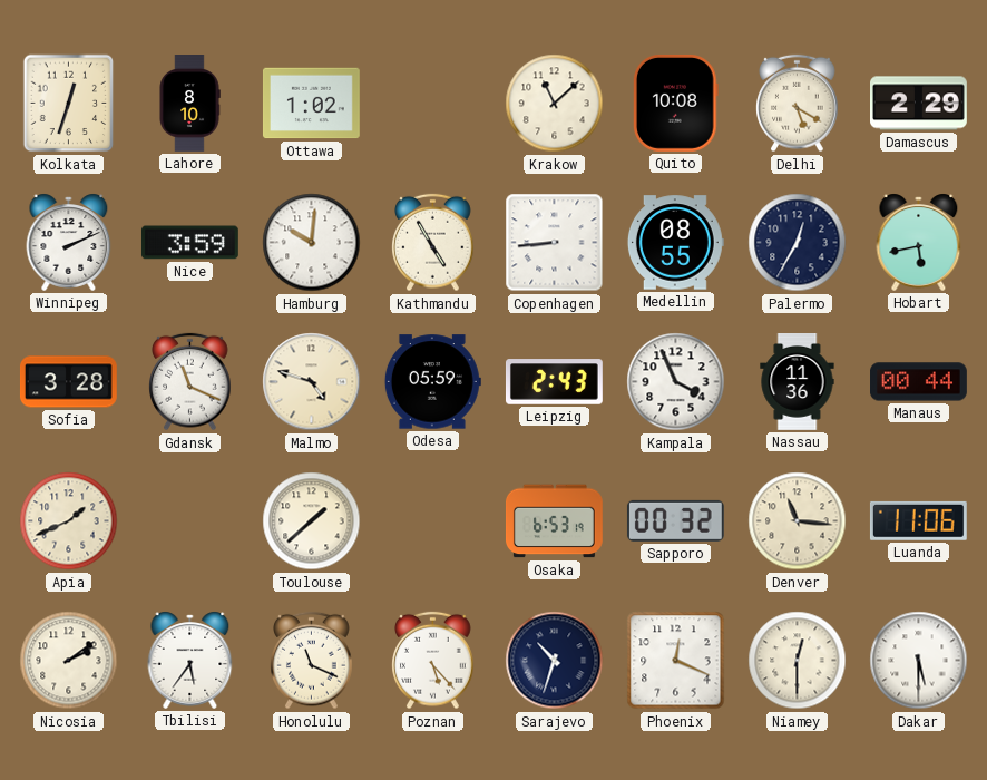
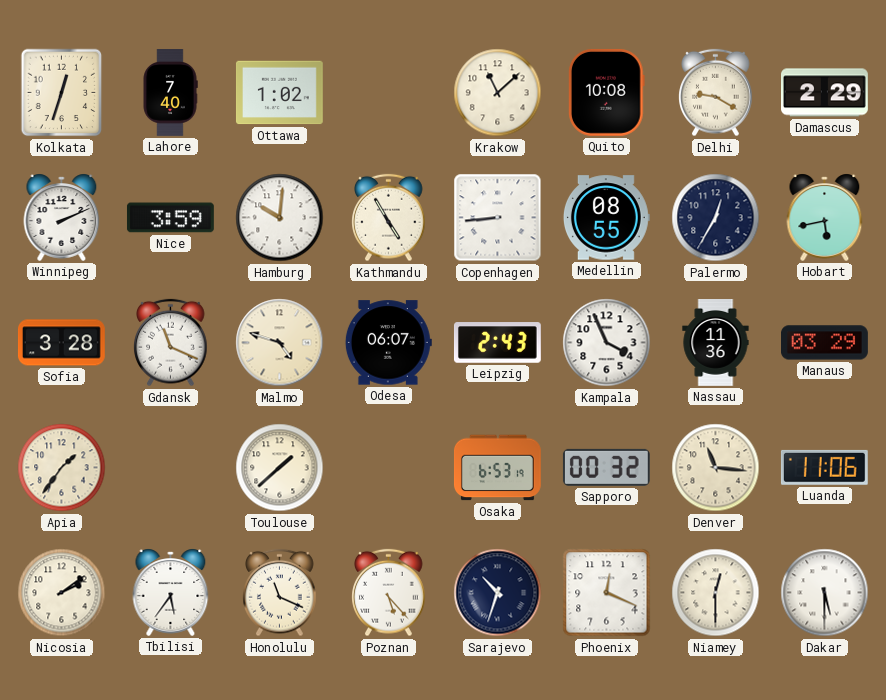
Lahore: 8:10 -> 7:40 (170, 93)
Delhi: 5:20 -> 9:20 (716, 93)
Odesa: 05:59 -> 06:07 (388, 343)
Manaus: 00:44 -> 03:29 (825, 343)
Apia: 1:41 -> 1:36 (62, 468)
